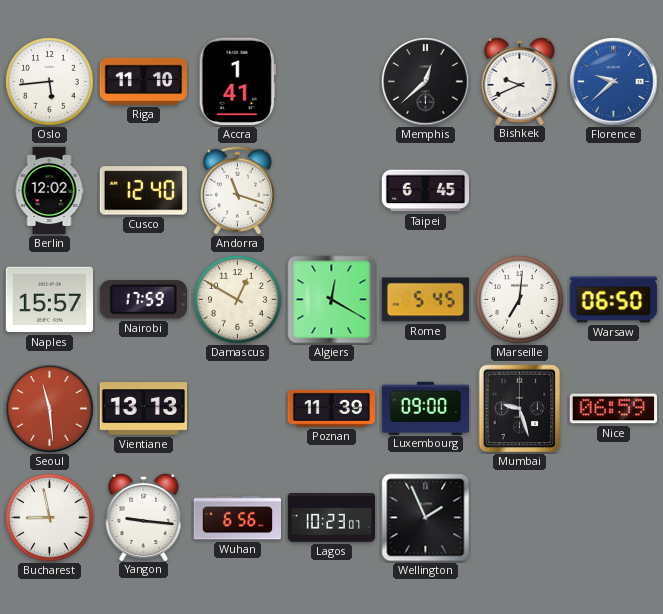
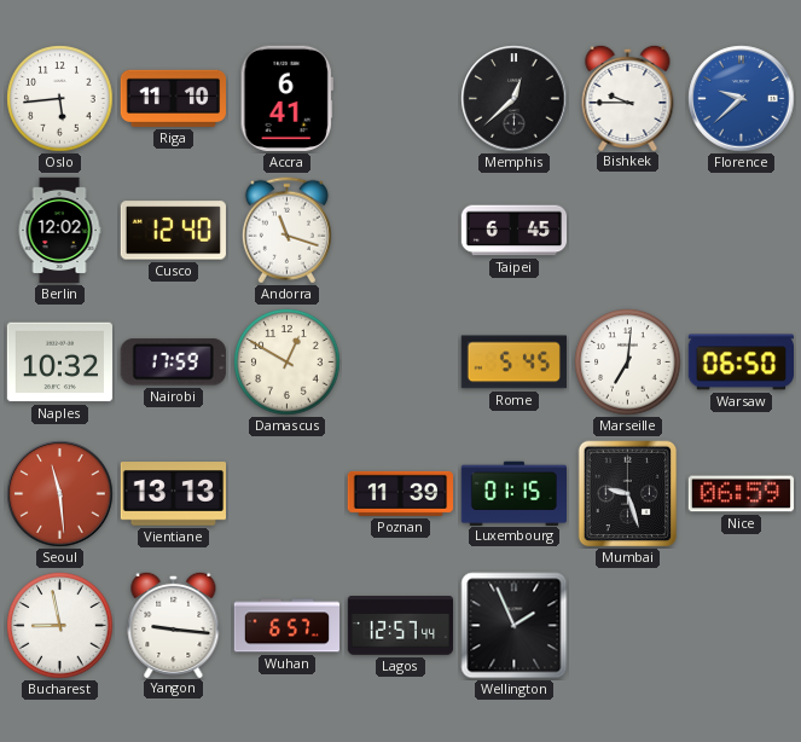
Accra: 1:41 -> 6:41 (286, 98)
Bishkek: 9:41 -> 9:45 (628, 97)
Naples: 15:57 -> 10:32 (59, 363)
Algiers: 12:20 -> none (332, 300)
Luxembourg: 09:00 -> 01:15 (513, 493)
Wuhan: 6:56 -> 6:57 (286, 626)
Lagos: 10:23 -> 12:57 (401, 626)
